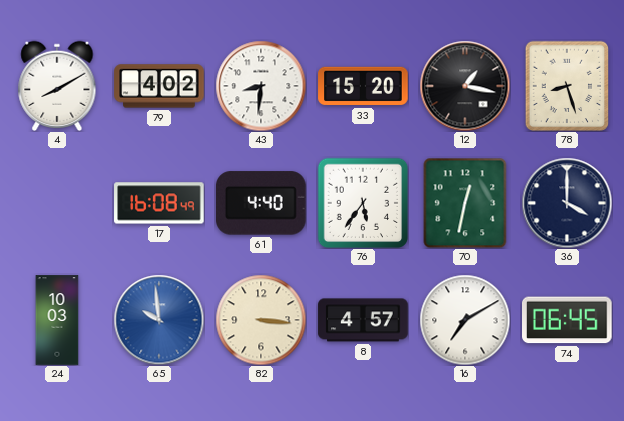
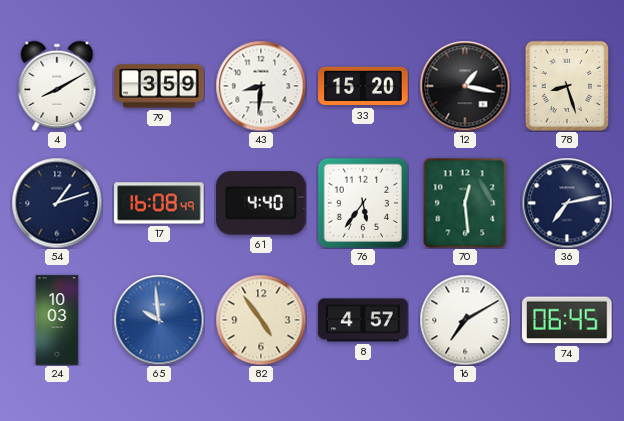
79: 4:02 -> 3:59 (159, 86)
54: none -> 1:12 (57, 203)
70: 12:32 -> 12:29 (465, 203)
36: 4:00 -> 7:13 (567, 203)
82: 3:16 -> 4:54 (261, 320)
